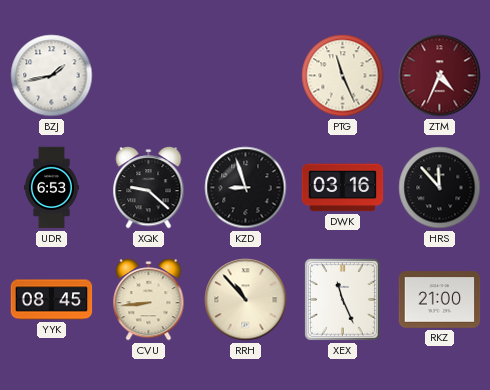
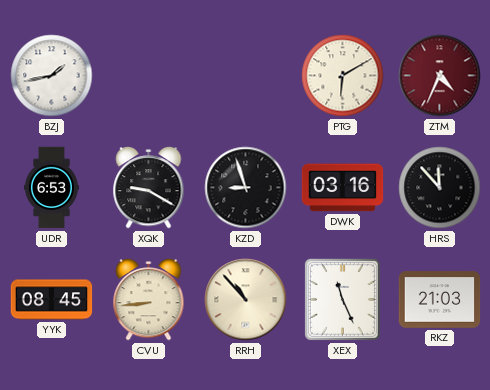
PTG: 11:26 -> 6:10 (343, 76)
XQK: 9:22 -> 9:20 (149, 188)
RKZ: 21:00 -> 21:03 (440, 300)
